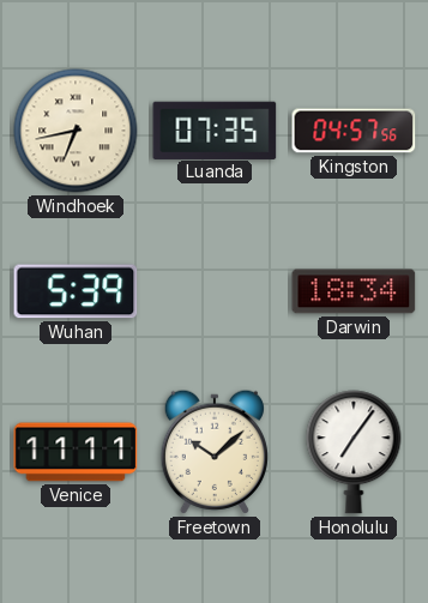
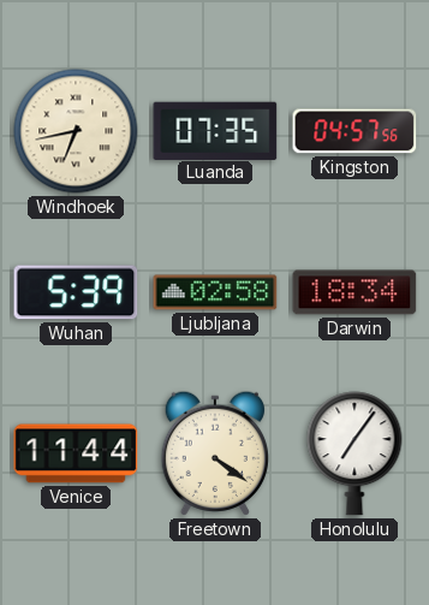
Ljubljana: none -> 02:58 (215, 292)
Venice: 11:11 -> 11:44 (76, 453)
Freetown: 10:08 -> 4:21 (215, 453)
